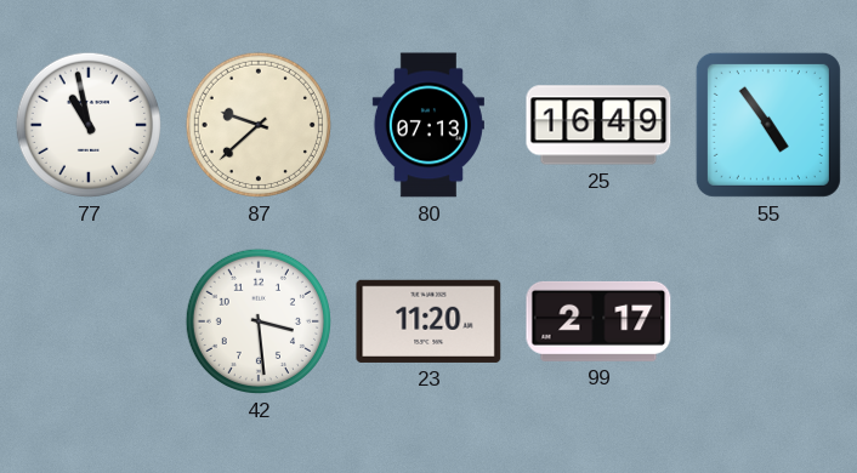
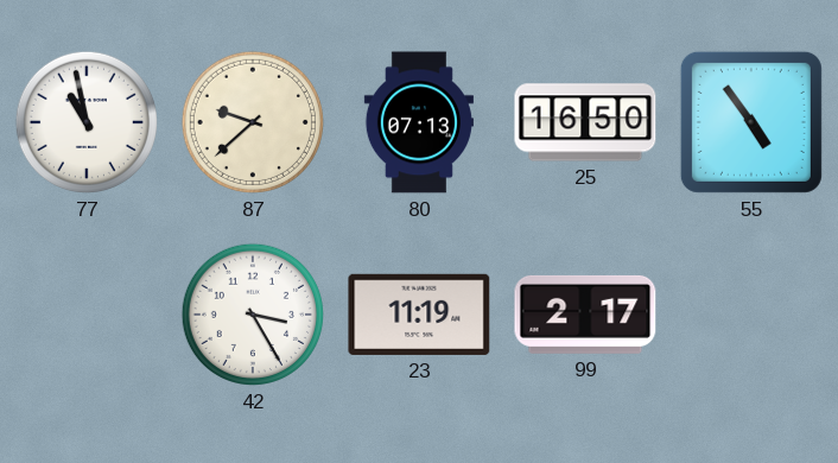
25: 16:49 -> 16:50 (585, 122)
42: 3:29 -> 3:25 (253, 315)
23: 11:20 -> 11:19 (419, 315)
